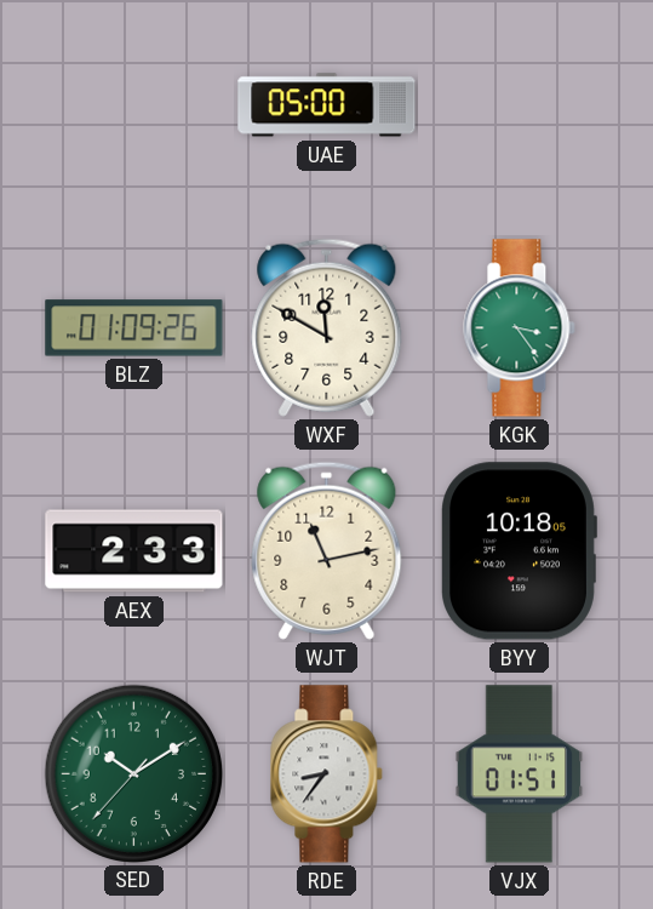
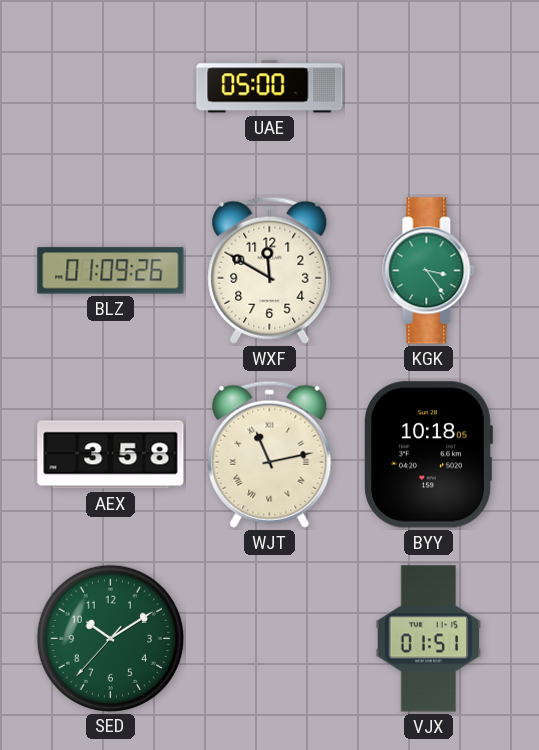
AEX: 2:33 -> 3:58 (111, 455)
WJT numerals: Arabic -> Roman (270, 454)
RDE: 8:36 -> none (327, 774)
